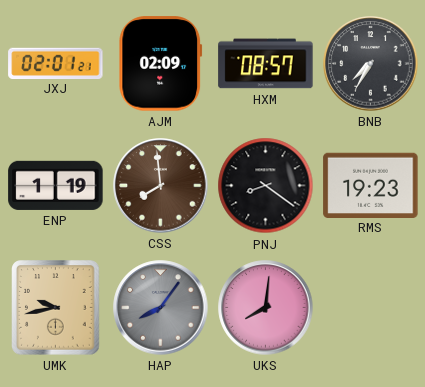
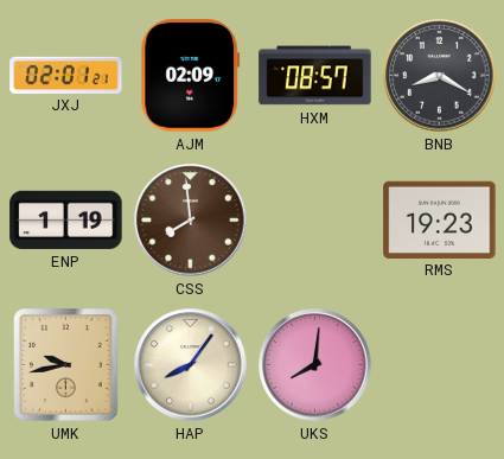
BNB: 7:35 -> 8:20 (440, 76)
PNJ: 8:21 -> none (266, 186)
HAP dial: grey -> cream (191, 365)
